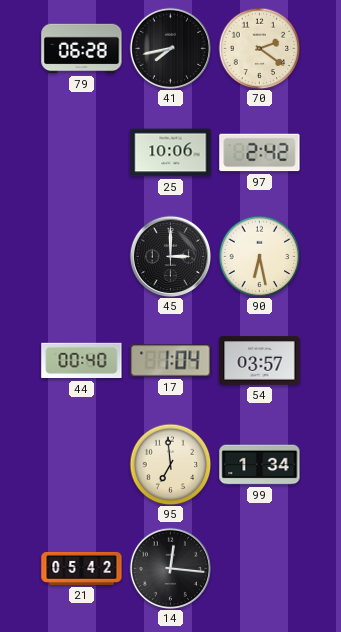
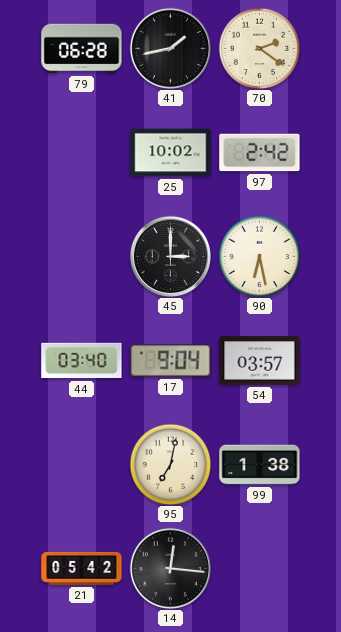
41: 7:43 -> 1:43 (170, 48)
25: 10:06 -> 10:02 (171, 153)
44: 00:40 -> 03:40 (82, 361)
17: 1:04 -> 9:04 (171, 361)
95: 6:59 -> 7:02 (170, 464)
99: 1:34 -> 1:38 (260, 465)
